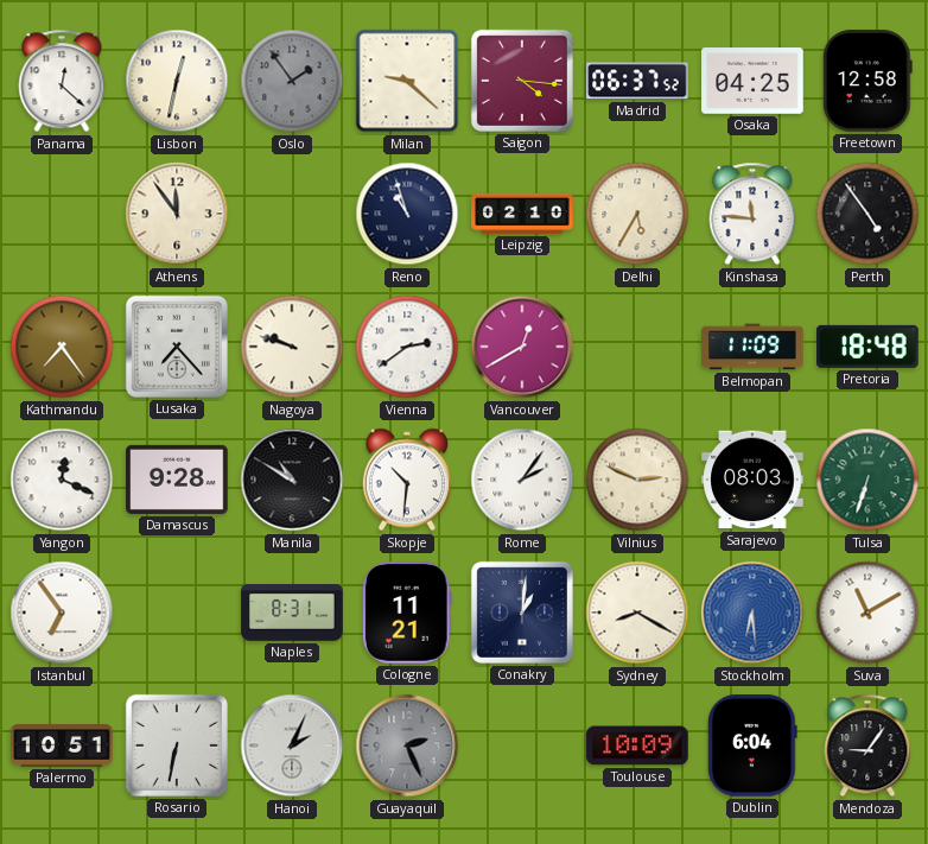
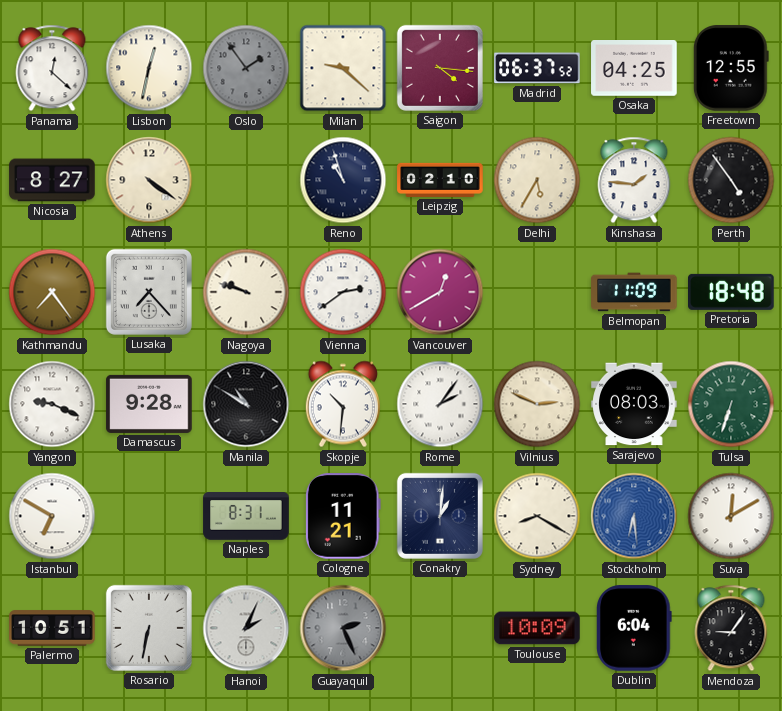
Freetown: 12:58 -> 12:55 (731, 68)
Nicosia: none -> 8:27 (52, 180)
Athens: 11:54 -> 4:21 (149, 180)
Kinshasa: 11:46 -> 1:46 (634, 180)
Yangon: 12:19 -> 9:19 (52, 404)
Istanbul: 6:54 -> 6:50 (52, 516)
Suva: 11:10 -> 12:10 (731, 516)
